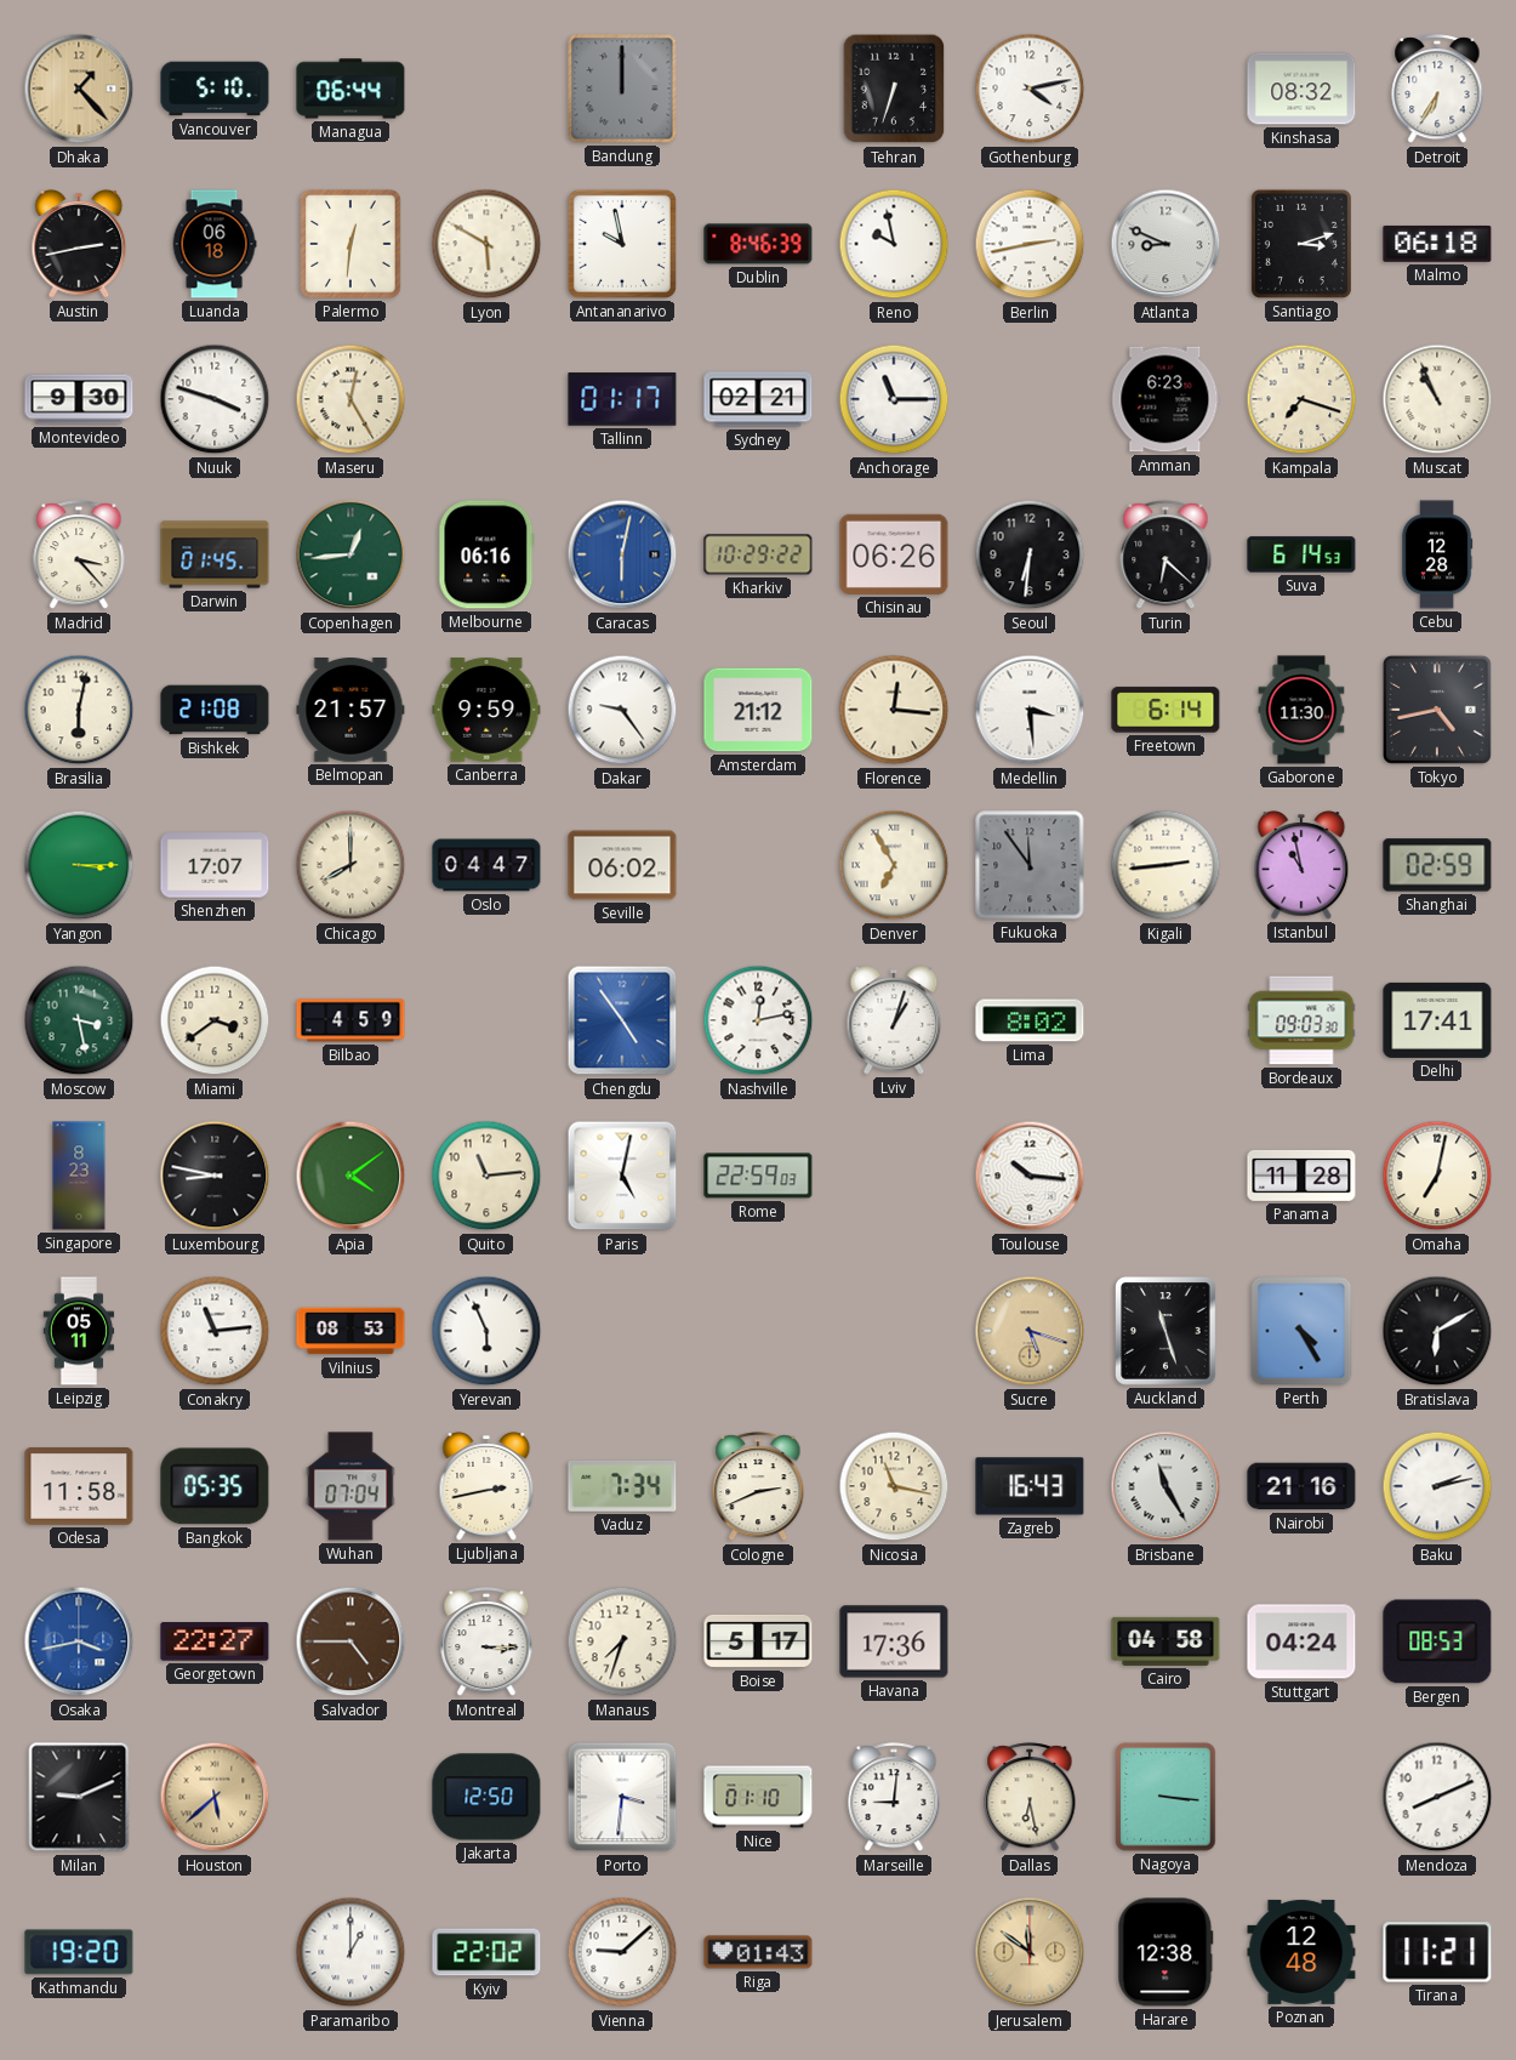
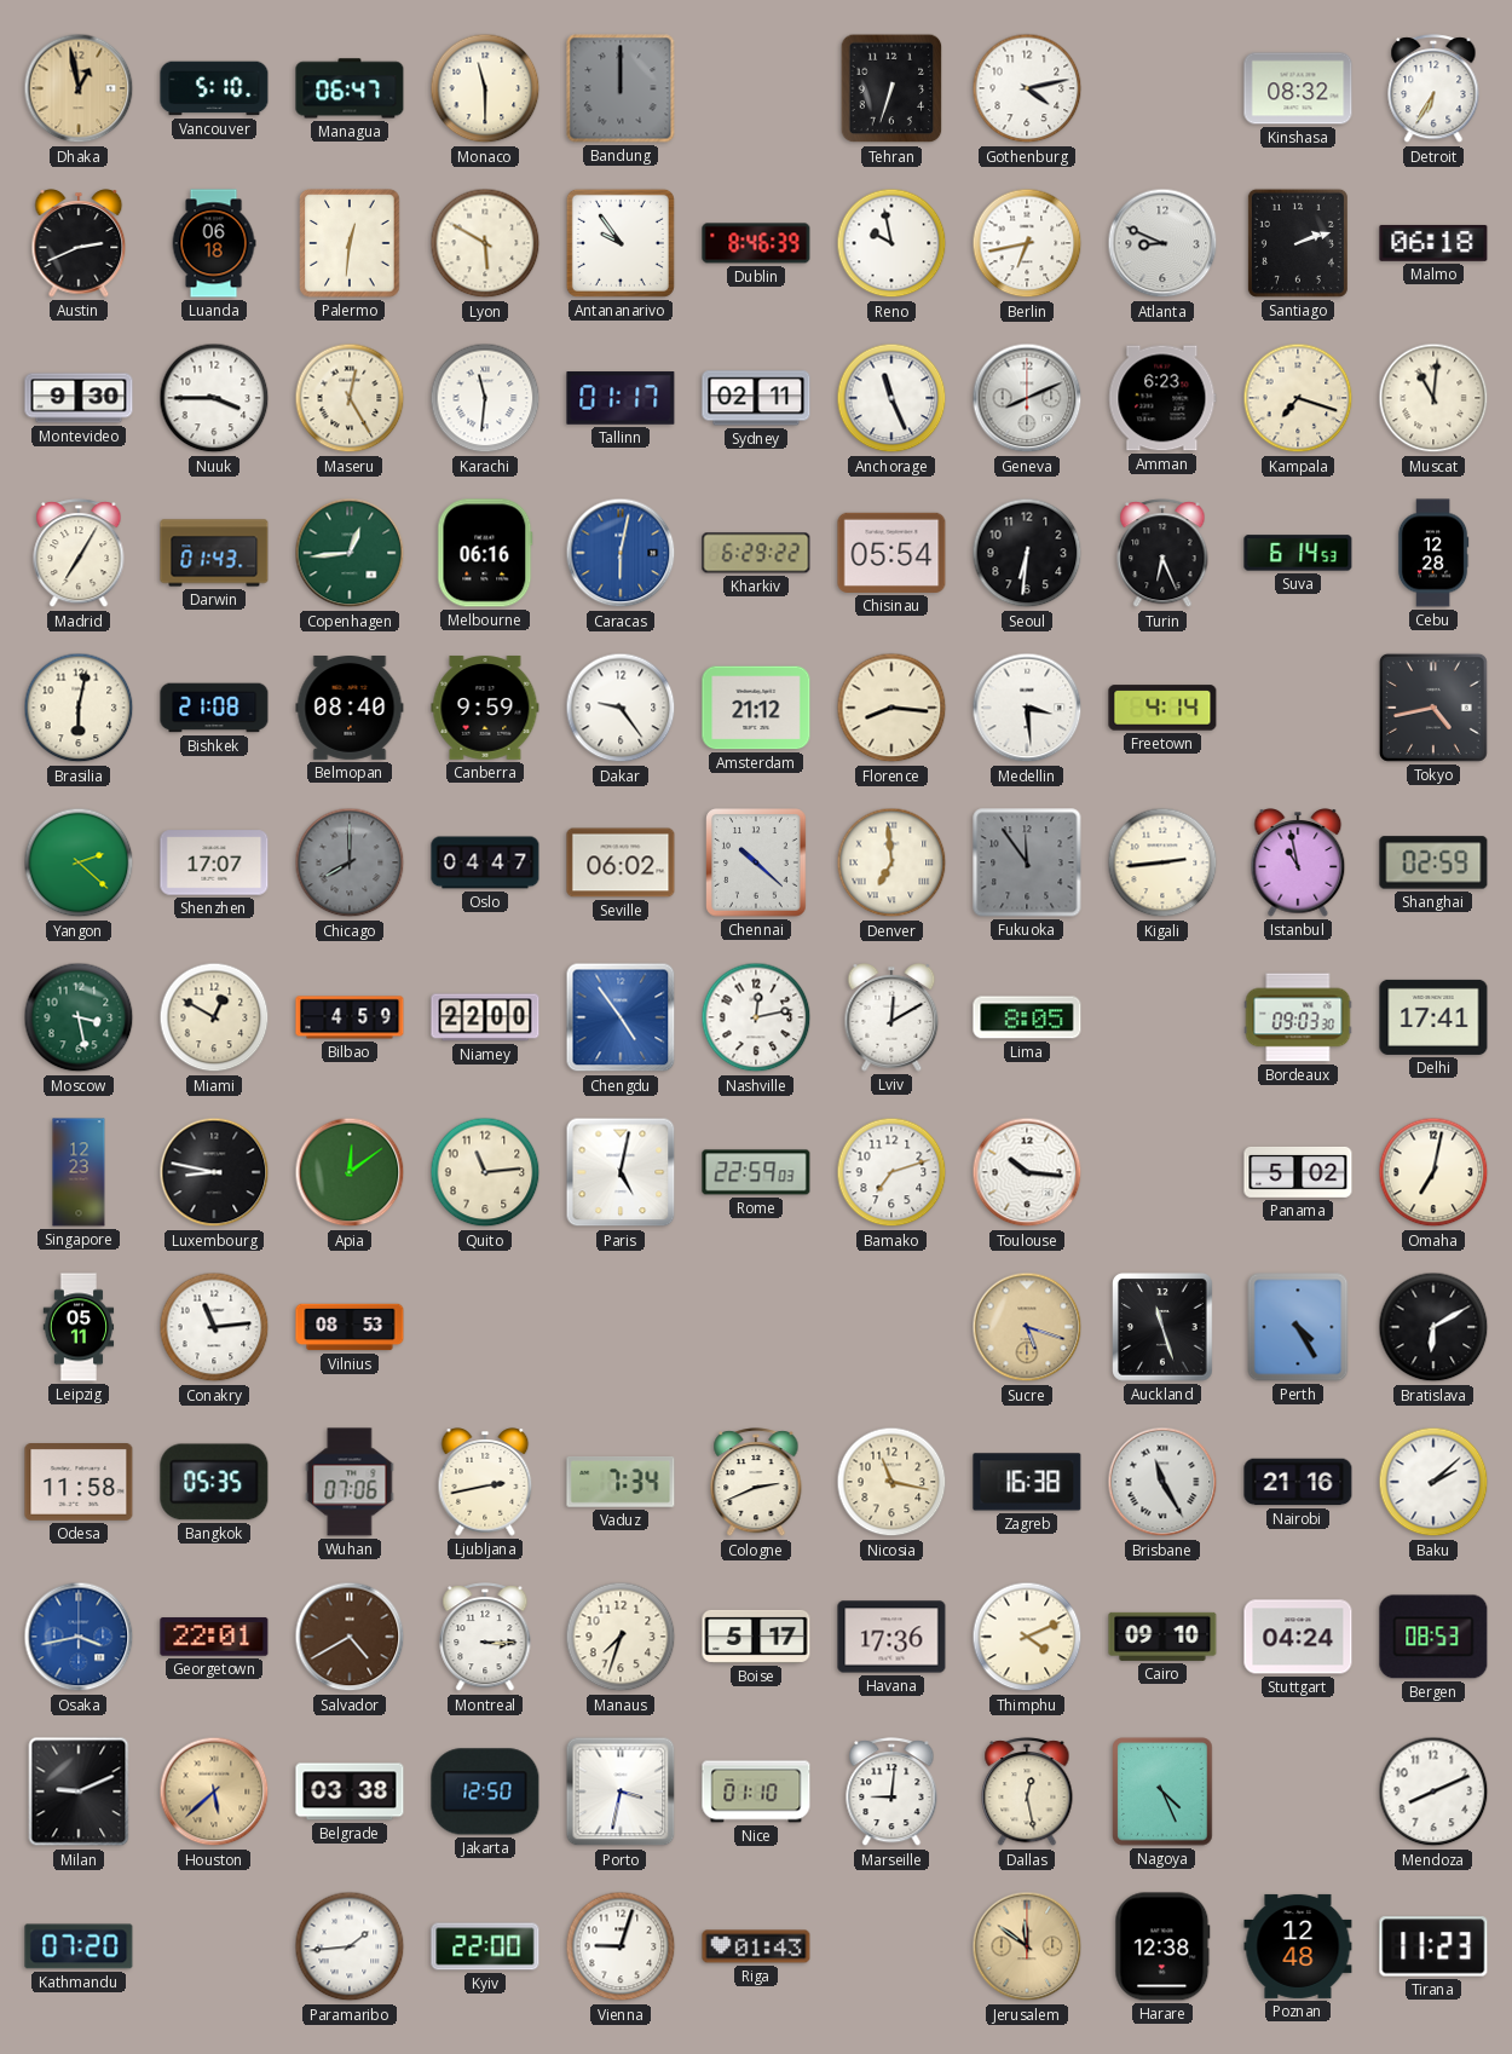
Dhaka: 1:23 -> 12:58 (79, 88)
Managua: 06:44 -> 06:47 (350, 88)
Monaco: none -> 11:30 (485, 88)
Austin: 2:43 -> 2:41 (79, 243)
Antananarivo: 9:58 -> 9:54 (621, 243)
Berlin: 2:43 -> 6:43 (1027, 243)
Santiago: 3:12 -> 2:12 (1298, 243)
Nuuk: 3:48 -> 3:45 (214, 398)
Karachi: none -> 11:31 (485, 398)
Sydney: 02:21 -> 02:11 (756, 398)
Anchorage: 11:15 -> 11:26 (891, 398)
Geneva: none -> 8:11 (1027, 398)
Muscat: 10:56 -> 11:01 (1433, 398)
Madrid: 3:23 -> 7:05 (79, 554)
Darwin: 01:45 -> 01:43 (214, 553)
Kharkiv: 10:29 -> 6:29 (756, 553)
Chisinau: 06:26 -> 05:54 (891, 553)
Turin: 6:22 -> 6:26 (1162, 554)
Belmopan: 21:57 -> 08:40 (350, 709)
Florence: 12:16 -> 8:16 (891, 708)
Freetown: 6:14 -> 4:14 (1162, 708)
Gaborone: 11:30 -> none (1301, 710)
Yangon: 3:15 -> 2:22 (79, 862)
Chicago dial: cream -> grey (350, 862)
Chennai: none -> 10:22 (756, 862)
Denver: 6:55 -> 6:59 (891, 862)
Miami: 3:39 -> 12:50 (214, 1017)
Niamey: none -> 22:00 (485, 1017)
Lviv: 1:03 -> 12:10 (891, 1017)
Lima: 8:02 -> 8:05 (1027, 1017)
Singapore: 8:23 -> 12:23 (79, 1172)
Apia: 4:09 -> 12:09 (350, 1172)
Bamako: none -> 7:12 (891, 1172)
Panama: 11:28 -> 5:02 (1298, 1172)
Yerevan: 5:56 -> none (486, 1331)
Wuhan: 07:04 -> 07:06 (350, 1482)
Zagreb: 16:43 -> 16:38 (1027, 1482)
Baku: 2:13 -> 2:08 (1433, 1482)
Georgetown: 22:27 -> 22:01 (214, 1637)
Salvador: 4:45 -> 4:40 (350, 1637)
Thimphu: none -> 4:11 (1027, 1637)
Cairo: 04:58 -> 09:10 (1162, 1637)
Belgrade: none -> 03:38 (350, 1792)
Porto: 3:31 -> 3:32 (621, 1792)
Dallas: 6:28 -> 12:28 (1027, 1793)
Nagoya: 3:16 -> 4:26 (1162, 1792)
Kathmandu: 19:20 -> 07:20 (79, 1946)
Paramaribo: 1:00 -> 1:44 (350, 1946)
Kyiv: 22:02 -> 22:00 (485, 1946)
Vienna: 9:08 -> 9:03 (621, 1946)
Tirana: 11:21 -> 11:23 (1433, 1946)
